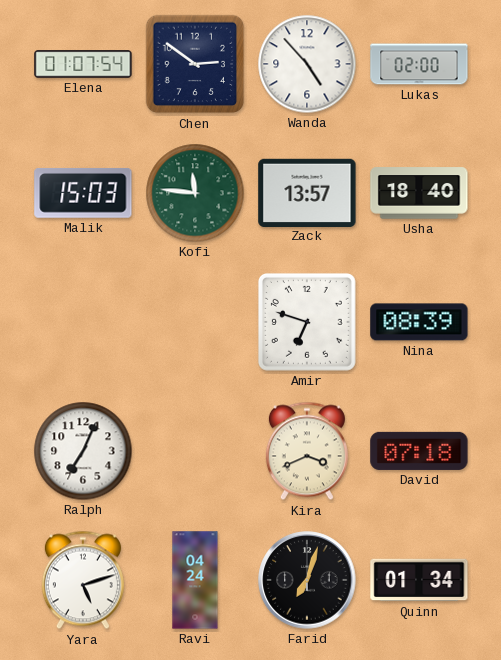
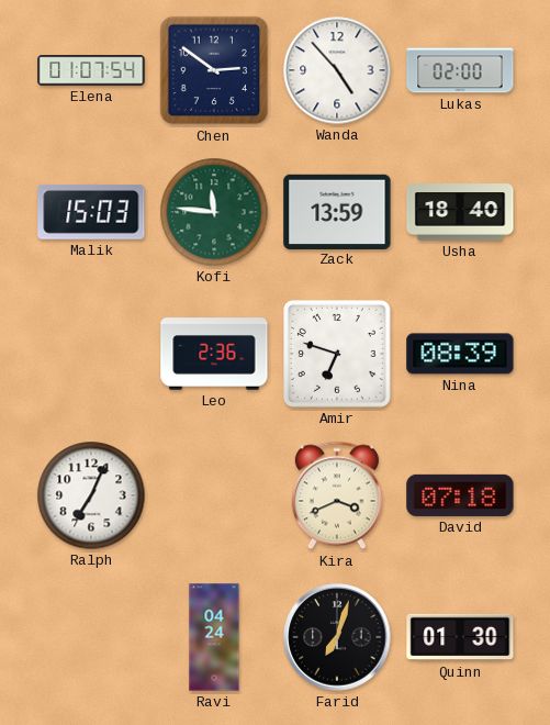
Zack: 13:57 -> 13:59 (337, 211)
Leo: none -> 2:36 (214, 354)
Yara: 5:12 -> none (83, 580)
Quinn: 01:34 -> 01:30 (460, 637)
